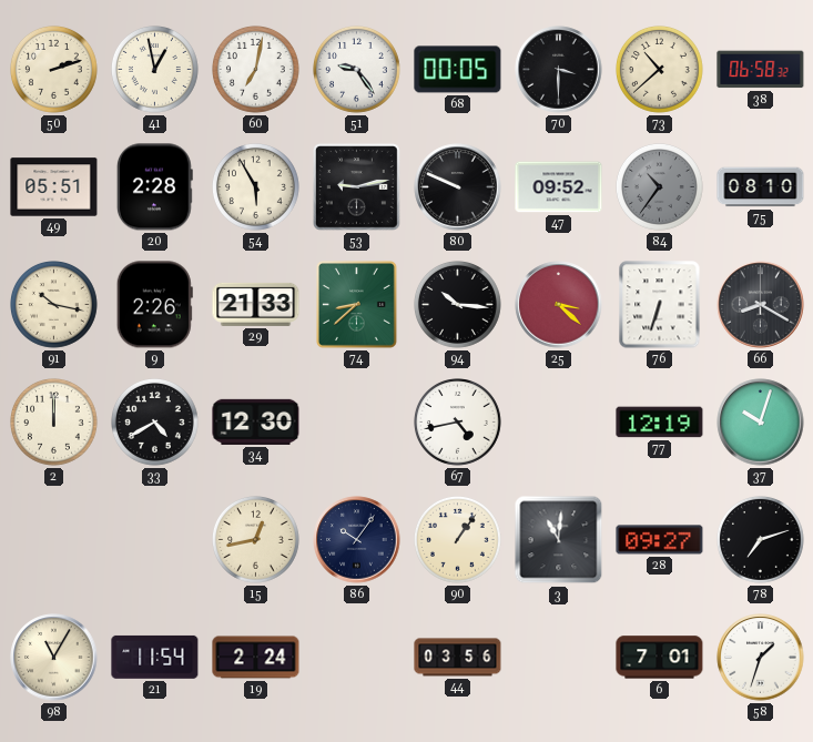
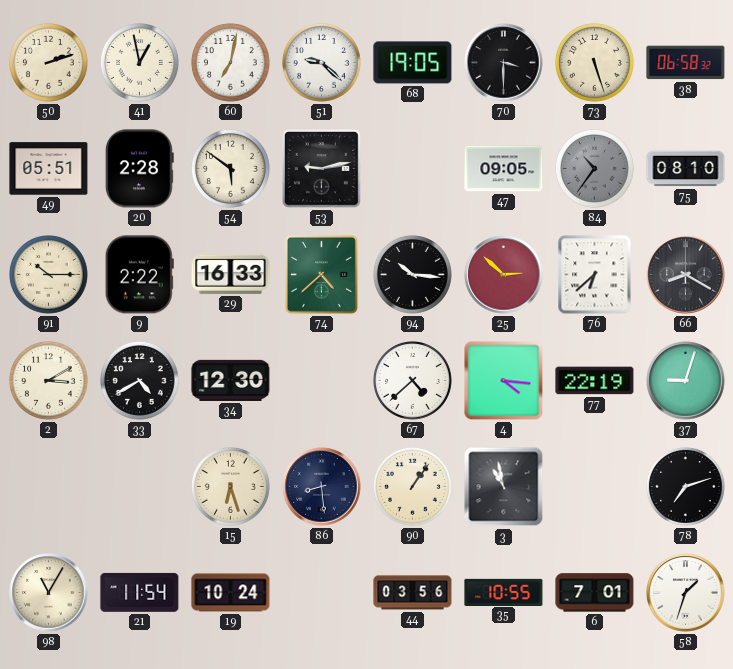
51: 9:24 -> 9:22 (322, 63)
68: 00:05 -> 19:05 (413, 63)
73: 10:38 -> 5:27 (595, 63)
54: 5:55 -> 5:51 (231, 169)
80: 9:49 -> none (458, 187)
47: 09:52 -> 09:05 (504, 169)
91: 10:17 -> 10:15 (49, 275)
9: 2:26 -> 2:22 (139, 275)
29: 21:33 -> 16:33 (231, 274)
74: 8:38 -> 4:38 (321, 274)
25: 3:22 -> 2:52 (504, 275)
76: 6:33 -> 6:38 (595, 275)
2: 12:00 -> 3:10 (49, 381)
67: 4:43 -> 4:38 (413, 381)
4: none -> 4:16 (504, 381)
77: 12:19 -> 22:19 (595, 381)
37: 10:03 -> 9:03 (686, 381)
15: 12:43 -> 6:27 (231, 487)
86: 10:06 -> 8:29 (322, 487)
3: 11:01 -> 10:58 (504, 487)
28: 09:27 -> none (660, 540)
19: 2:24 -> 10:24 (231, 593)
35: none -> 10:55 (504, 592)
